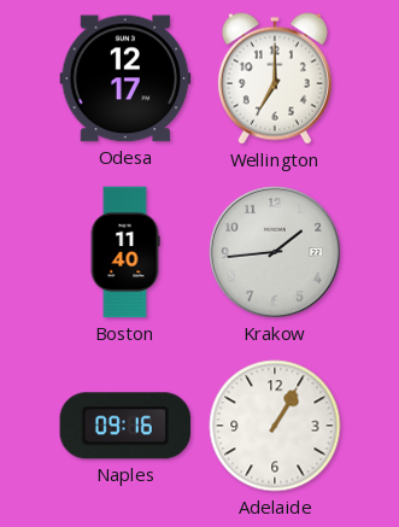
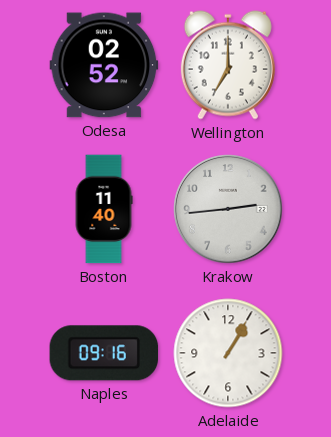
Odesa: 12:17 -> 02:52 (104, 65)
Krakow: 1:44 -> 2:44 (228, 209)
